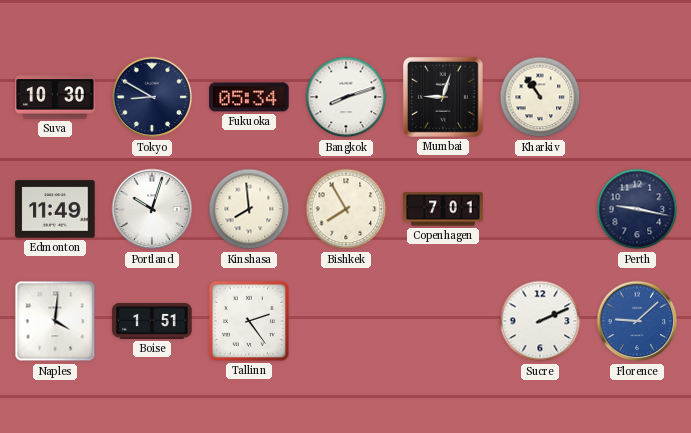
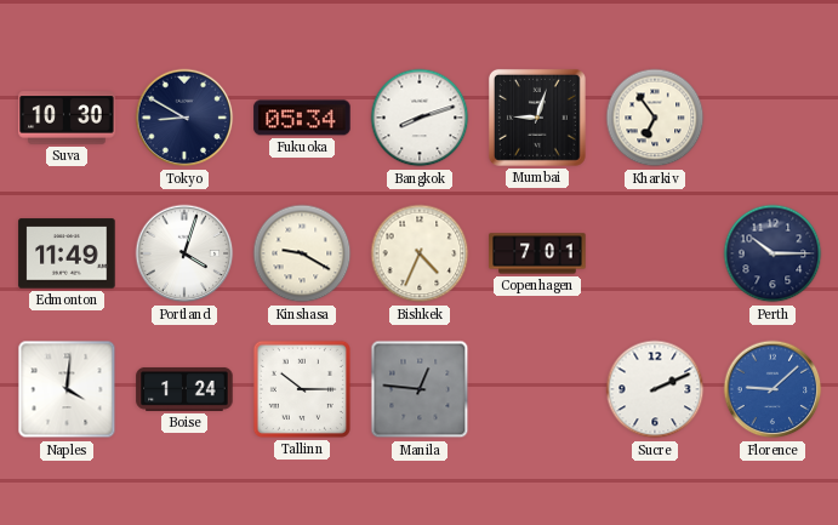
Kharkiv: 10:54 -> 6:54 (655, 118)
Portland: 10:03 -> 4:03 (184, 253)
Kinshasa: 7:59 -> 9:20 (302, 253)
Bishkek: 7:55 -> 4:34 (420, 253)
Perth: 9:17 -> 10:15 (773, 253)
Boise: 1:51 -> 1:24 (184, 389)
Tallinn: 2:24 -> 10:15 (302, 389)
Manila: none -> 12:46 (420, 389)
